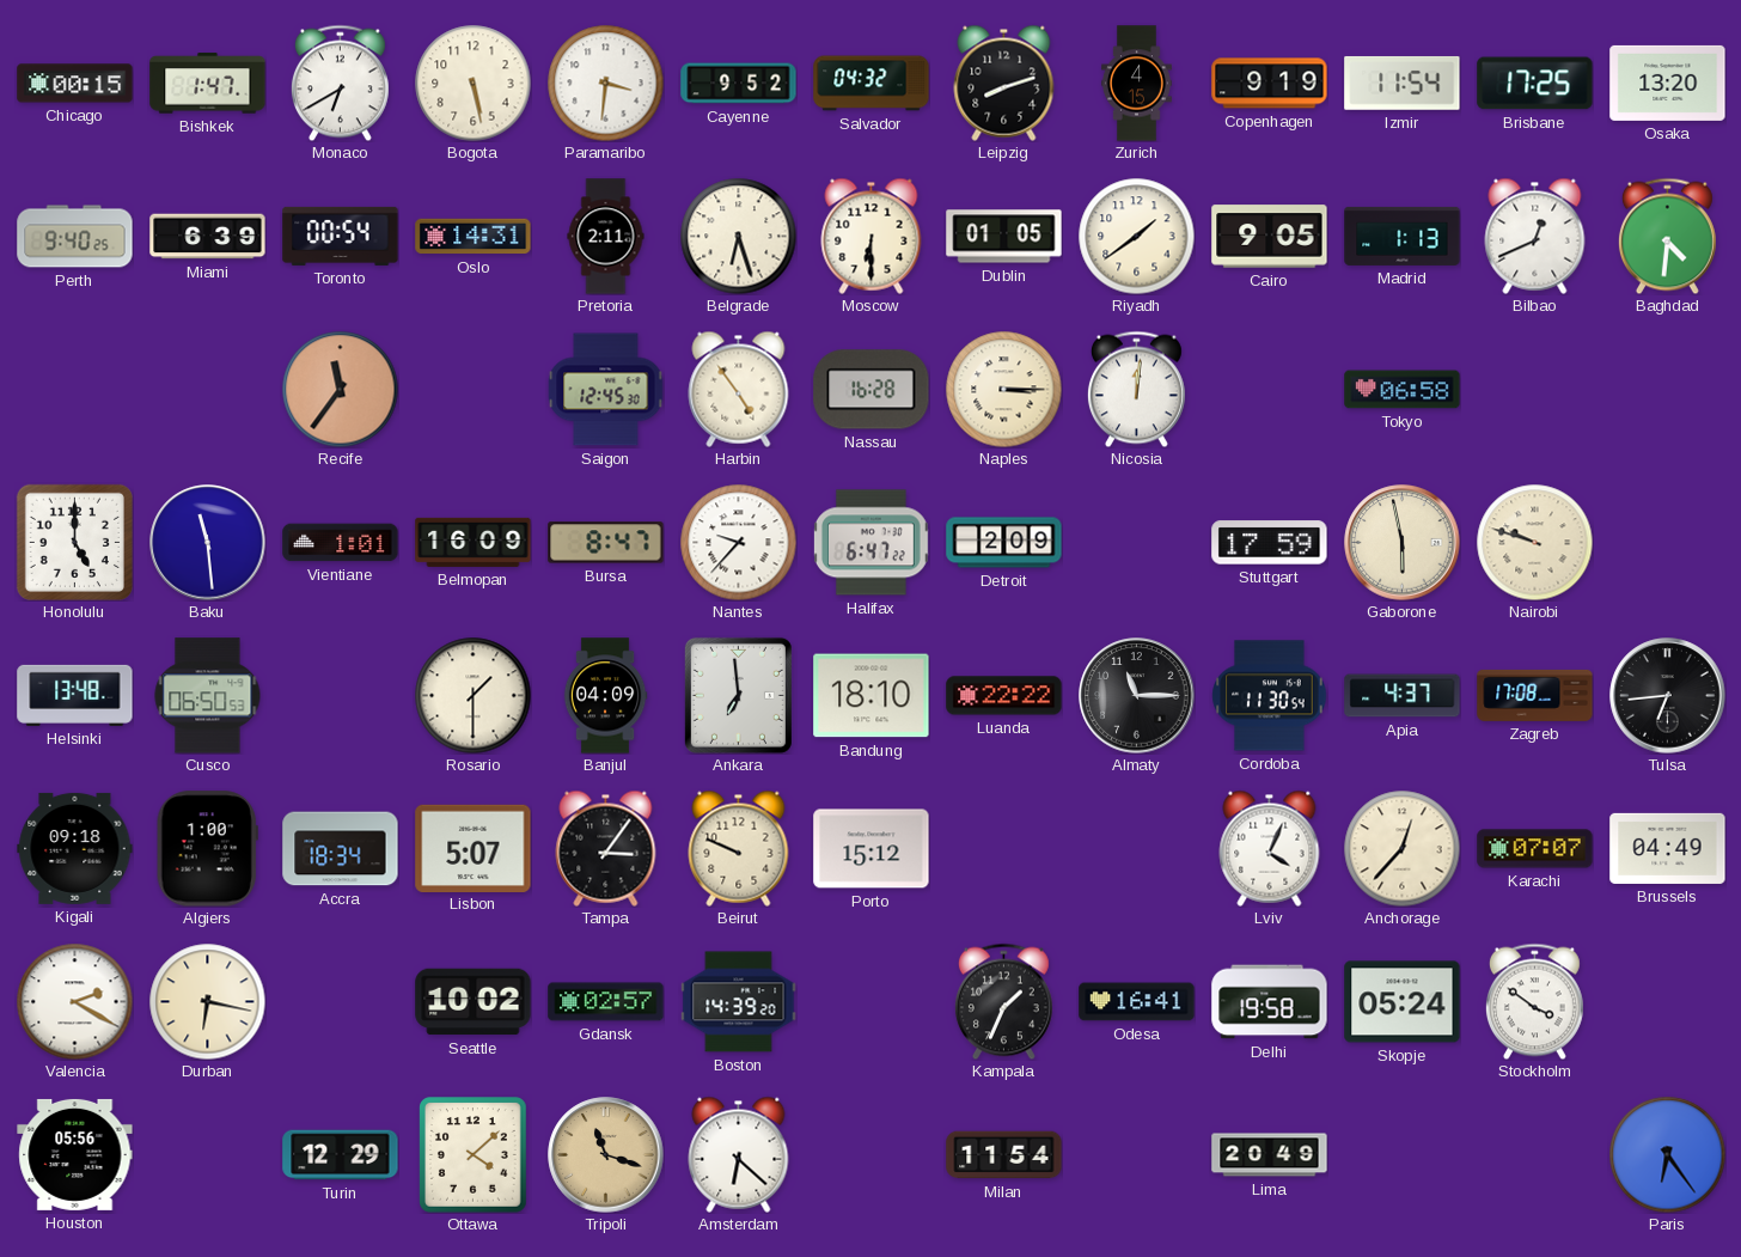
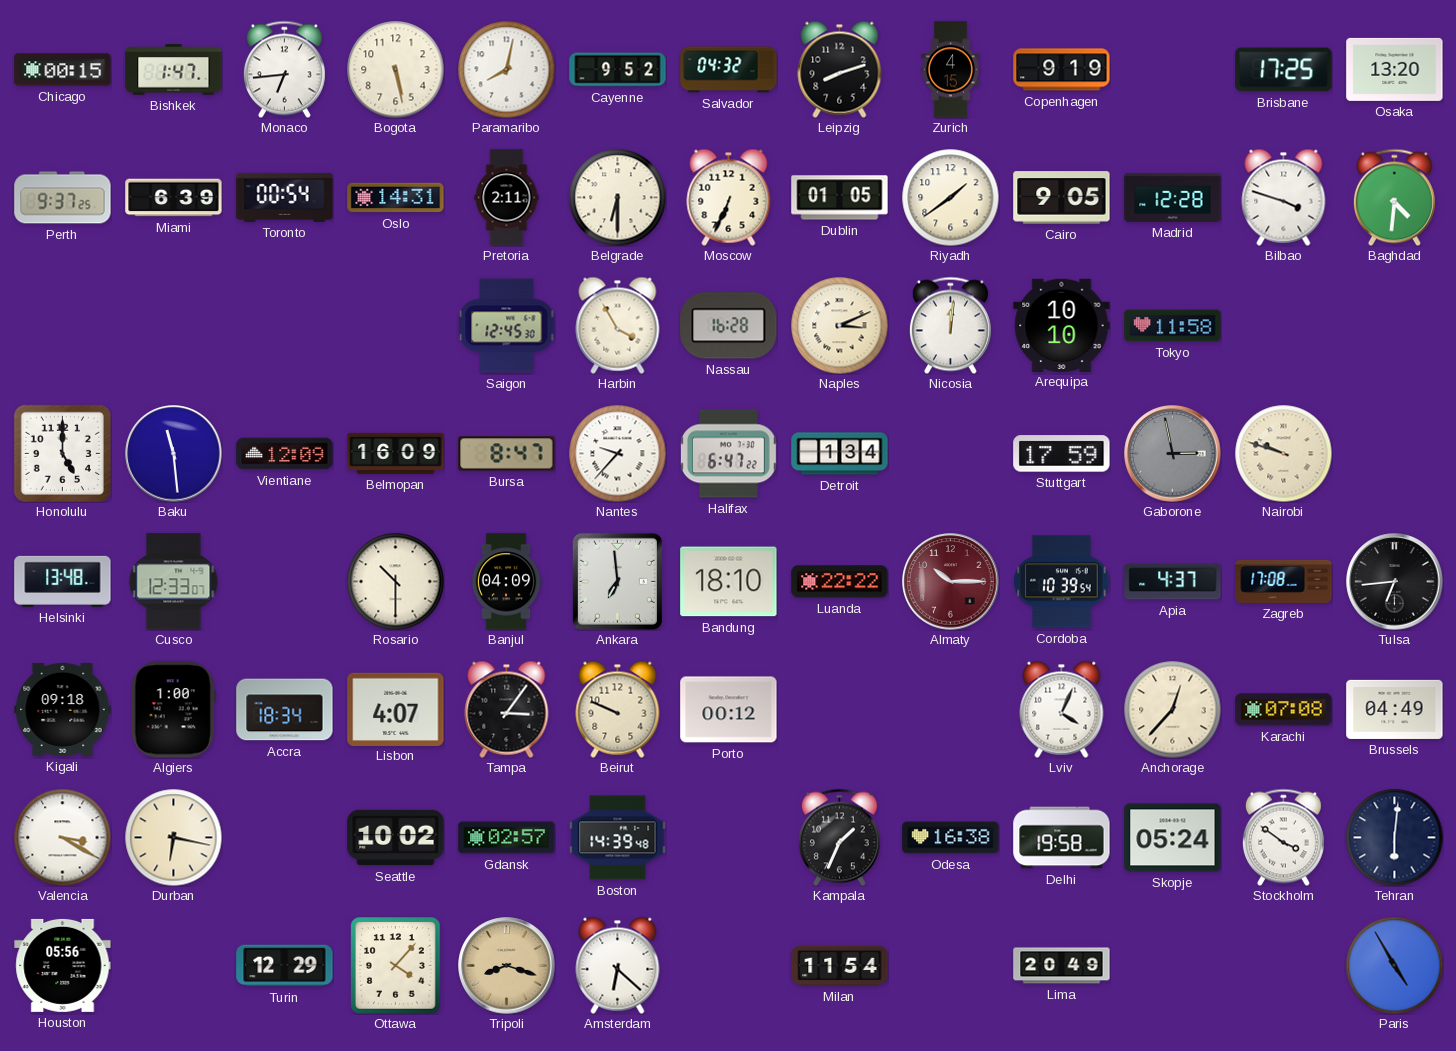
Monaco: 6:40 -> 6:44 (284, 69)
Paramaribo: 3:31 -> 8:02 (506, 69)
Izmir: 11:54 -> none (1403, 83)
Perth: 9:40 -> 9:37 (63, 198)
Belgrade: 6:27 -> 6:30 (617, 197)
Moscow: 6:30 -> 6:34 (729, 197)
Madrid: 1:13 -> 12:28 (1173, 197)
Bilbao: 12:41 -> 3:48 (1284, 197)
Recife: 11:36 -> none (340, 389)
Harbin: 4:54 -> 3:55 (618, 325)
Naples: 3:15 -> 3:11 (839, 325)
Arequipa: none -> 10:10 (1062, 325)
Tokyo: 06:58 -> 11:58 (1173, 326)
Vientiane: 1:01 -> 12:09 (285, 454)
Detroit: 2:09 -> 1:34 (840, 454)
Gaborone: 5:58 -> 2:58 (1173, 454)
Gaborone dial: cream -> grey (1173, 454)
Cusco: 06:50 -> 12:33 (174, 582)
Rosario: 1:30 -> 10:30 (395, 581)
Almaty: 11:15 -> 10:15 (951, 582)
Almaty dial: black -> burgundy (951, 582)
Cordoba: 11:30 -> 10:39 (1062, 582)
Lisbon: 5:07 -> 4:07 (396, 709)
Porto: 15:12 -> 00:12 (729, 710)
Karachi: 07:07 -> 07:08 (1284, 710)
Valencia: 2:20 -> 3:20 (62, 837)
Boston: 14:39:20 -> 14:39:48 (618, 838)
Odesa: 16:41 -> 16:38 (951, 838)
Tehran: none -> 6:01 (1394, 837)
Ottawa: 4:08 -> 4:07 (396, 966)
Tripoli: 11:18 -> 8:18 (507, 966)
Paris: 6:24 -> 4:55 (1394, 965)
